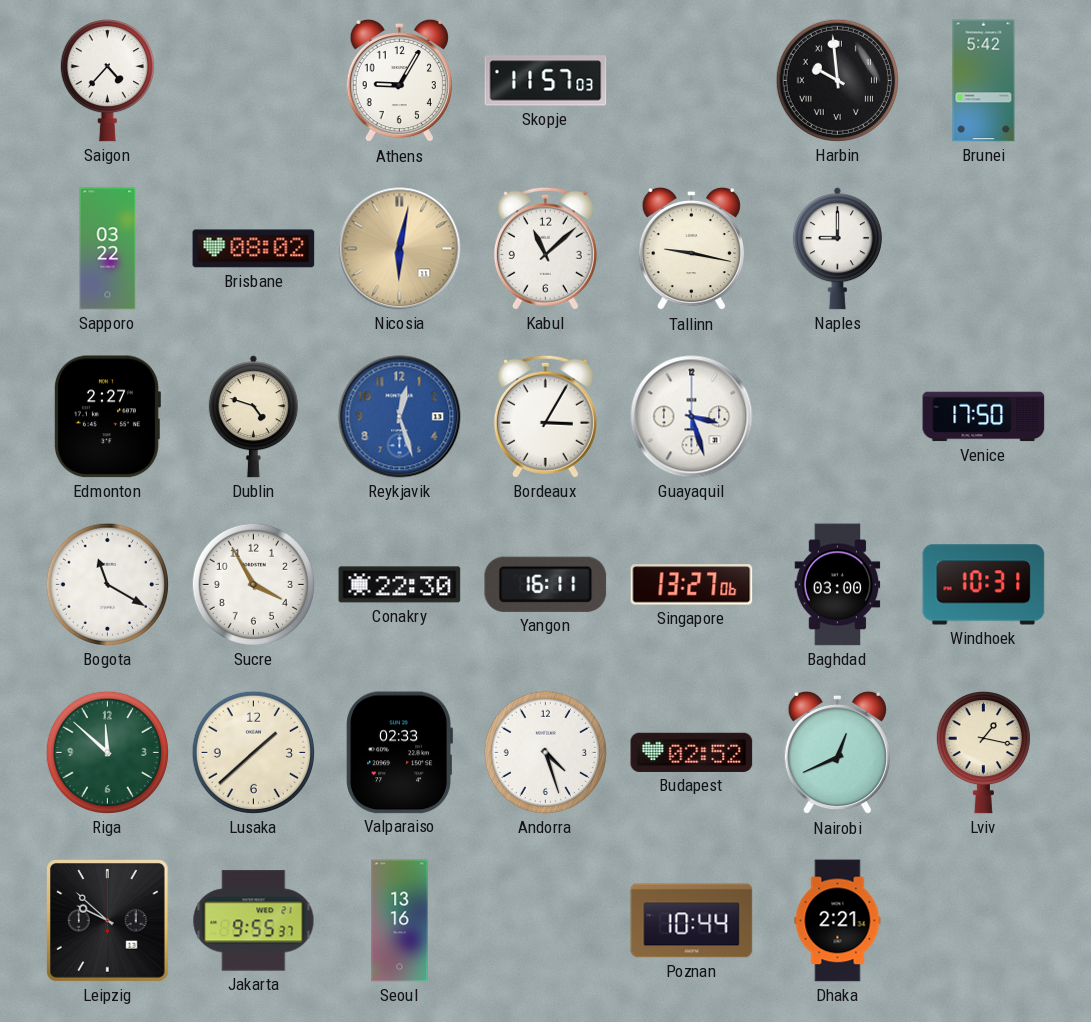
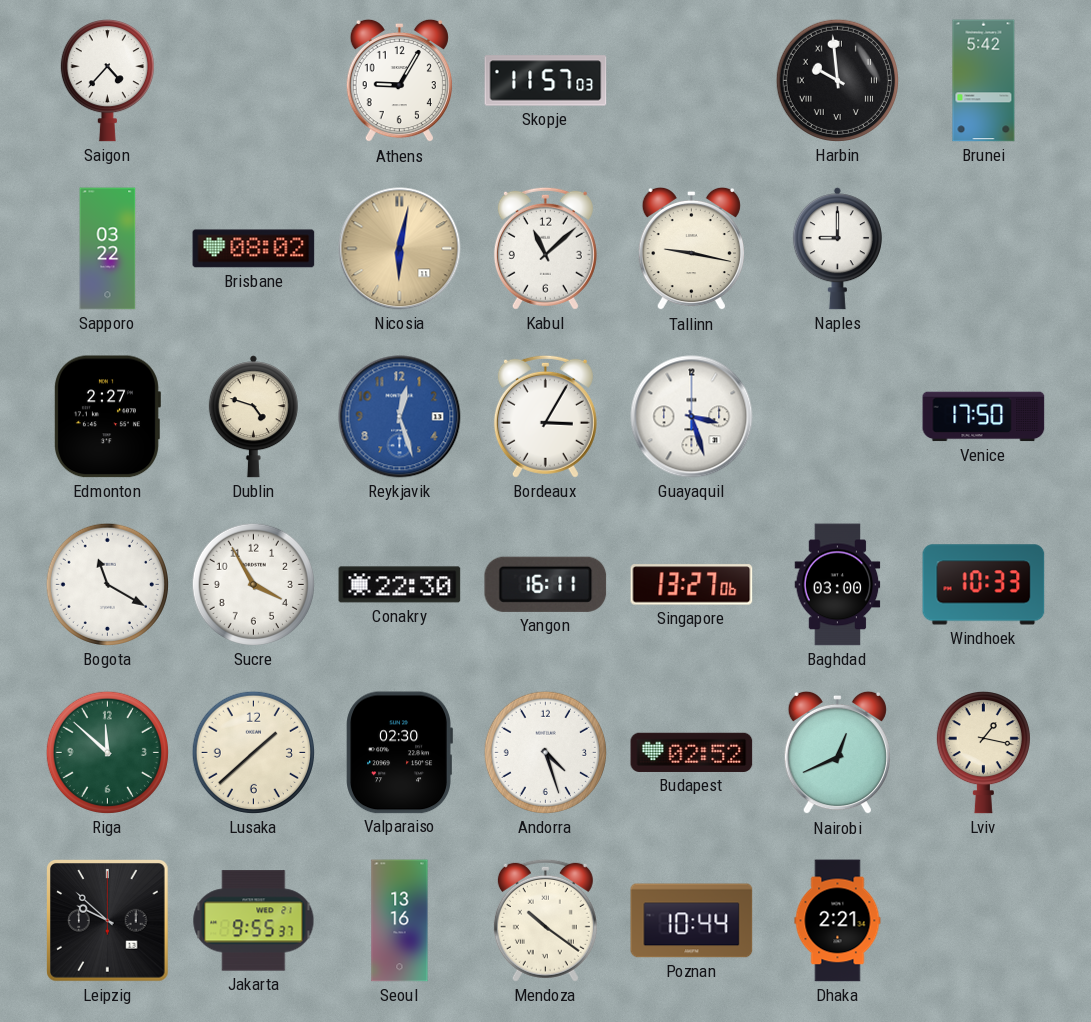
Windhoek: 10:31 -> 10:33 (984, 585)
Valparaiso: 02:33 -> 02:30 (399, 753)
Mendoza: none -> 10:21 (545, 920)
